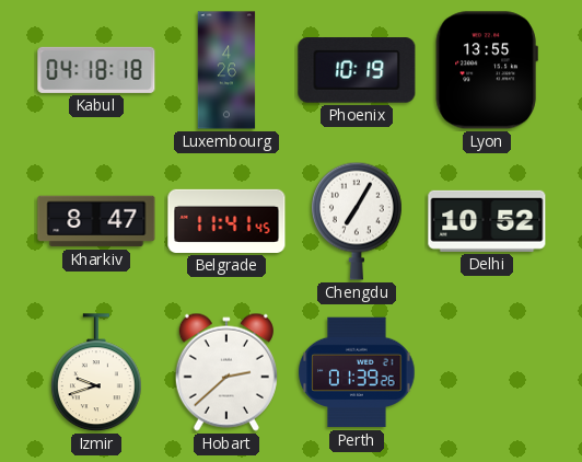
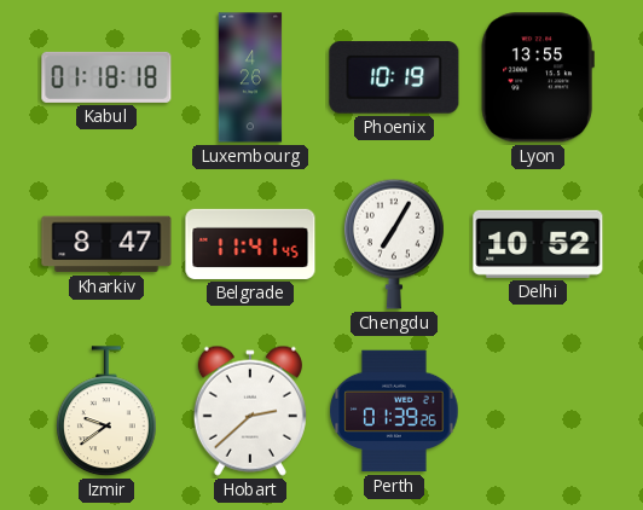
Kabul: 04:18 -> 01:18 (106, 77)
Izmir: 9:42 -> 9:39 (106, 412)
